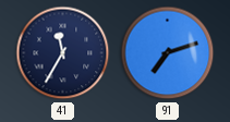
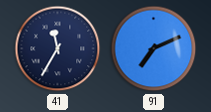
91: 7:12 -> 7:11 (154, 49)
